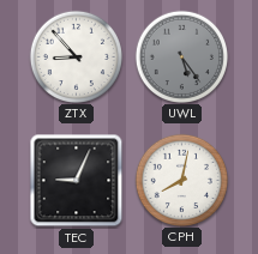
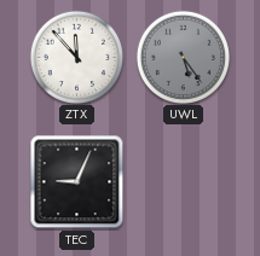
ZTX: 8:53 -> 11:53 (76, 57)
CPH: 8:02 -> none (181, 180)
